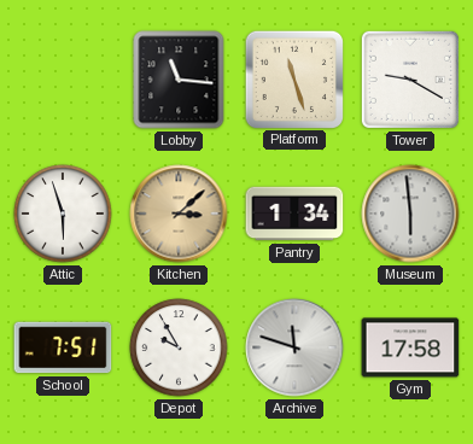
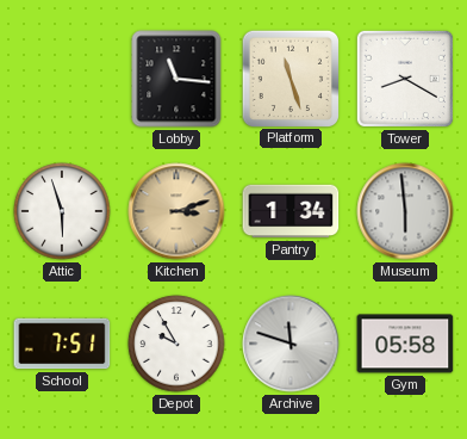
Tower: 9:20 -> 8:20 (405, 79)
Kitchen: 3:08 -> 3:12 (176, 211)
Gym: 17:58 -> 05:58 (405, 344)
